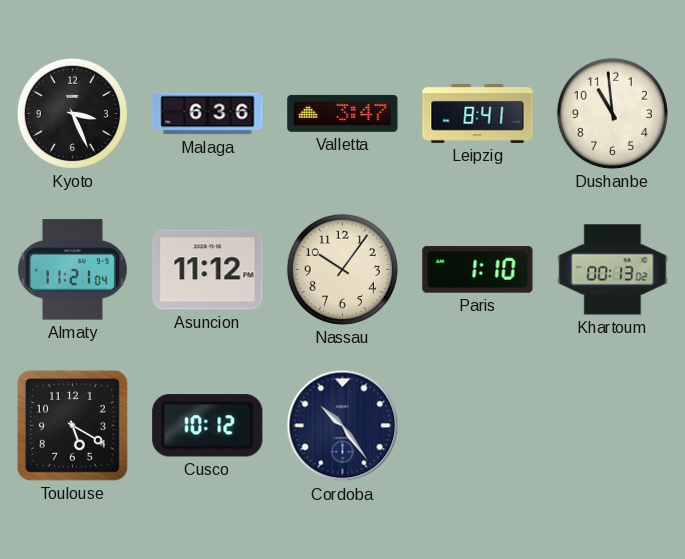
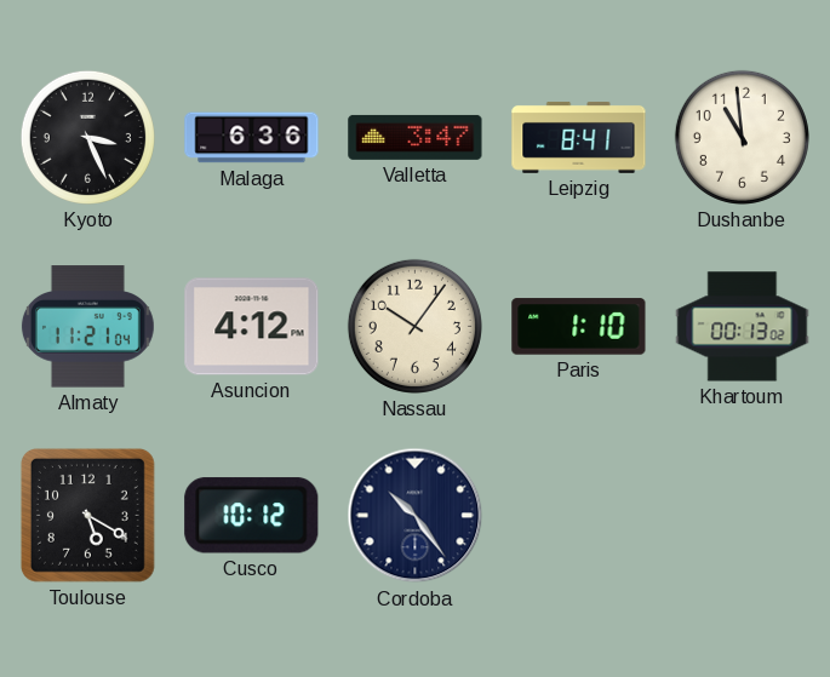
Asuncion: 11:12 -> 4:12 (252, 327)
